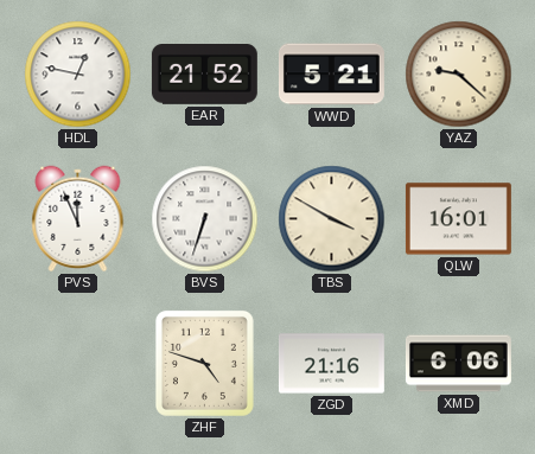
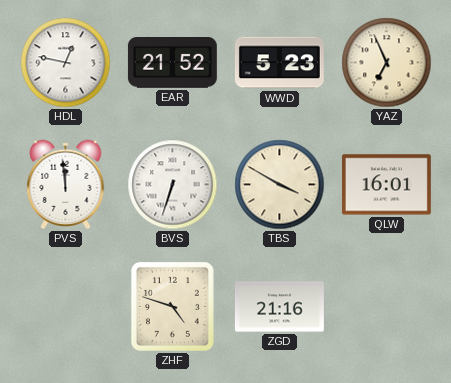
WWD: 5:21 -> 5:23 (279, 63)
YAZ: 9:22 -> 6:56 (387, 63)
PVS: 11:56 -> 11:59 (66, 185)
XMD: 6:06 -> none (458, 364)
